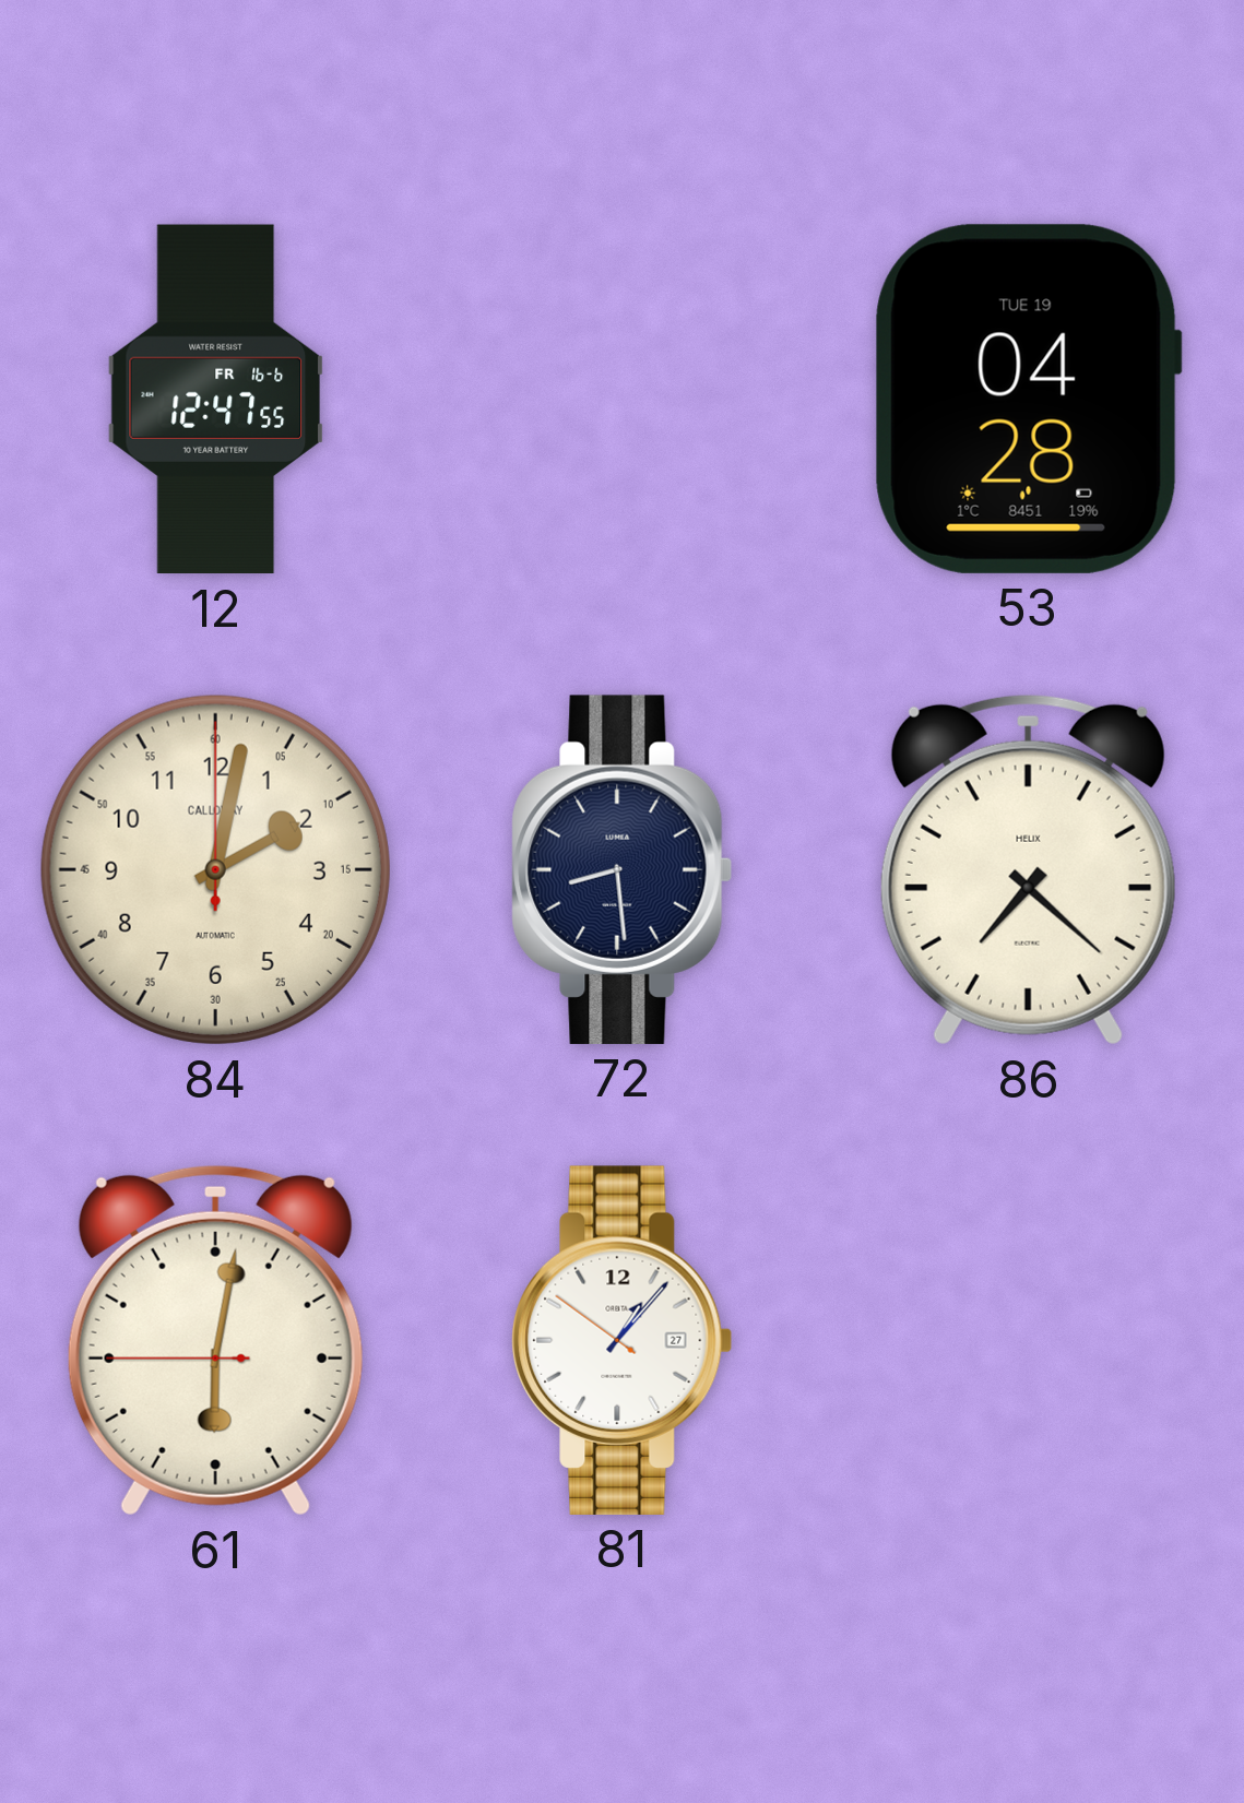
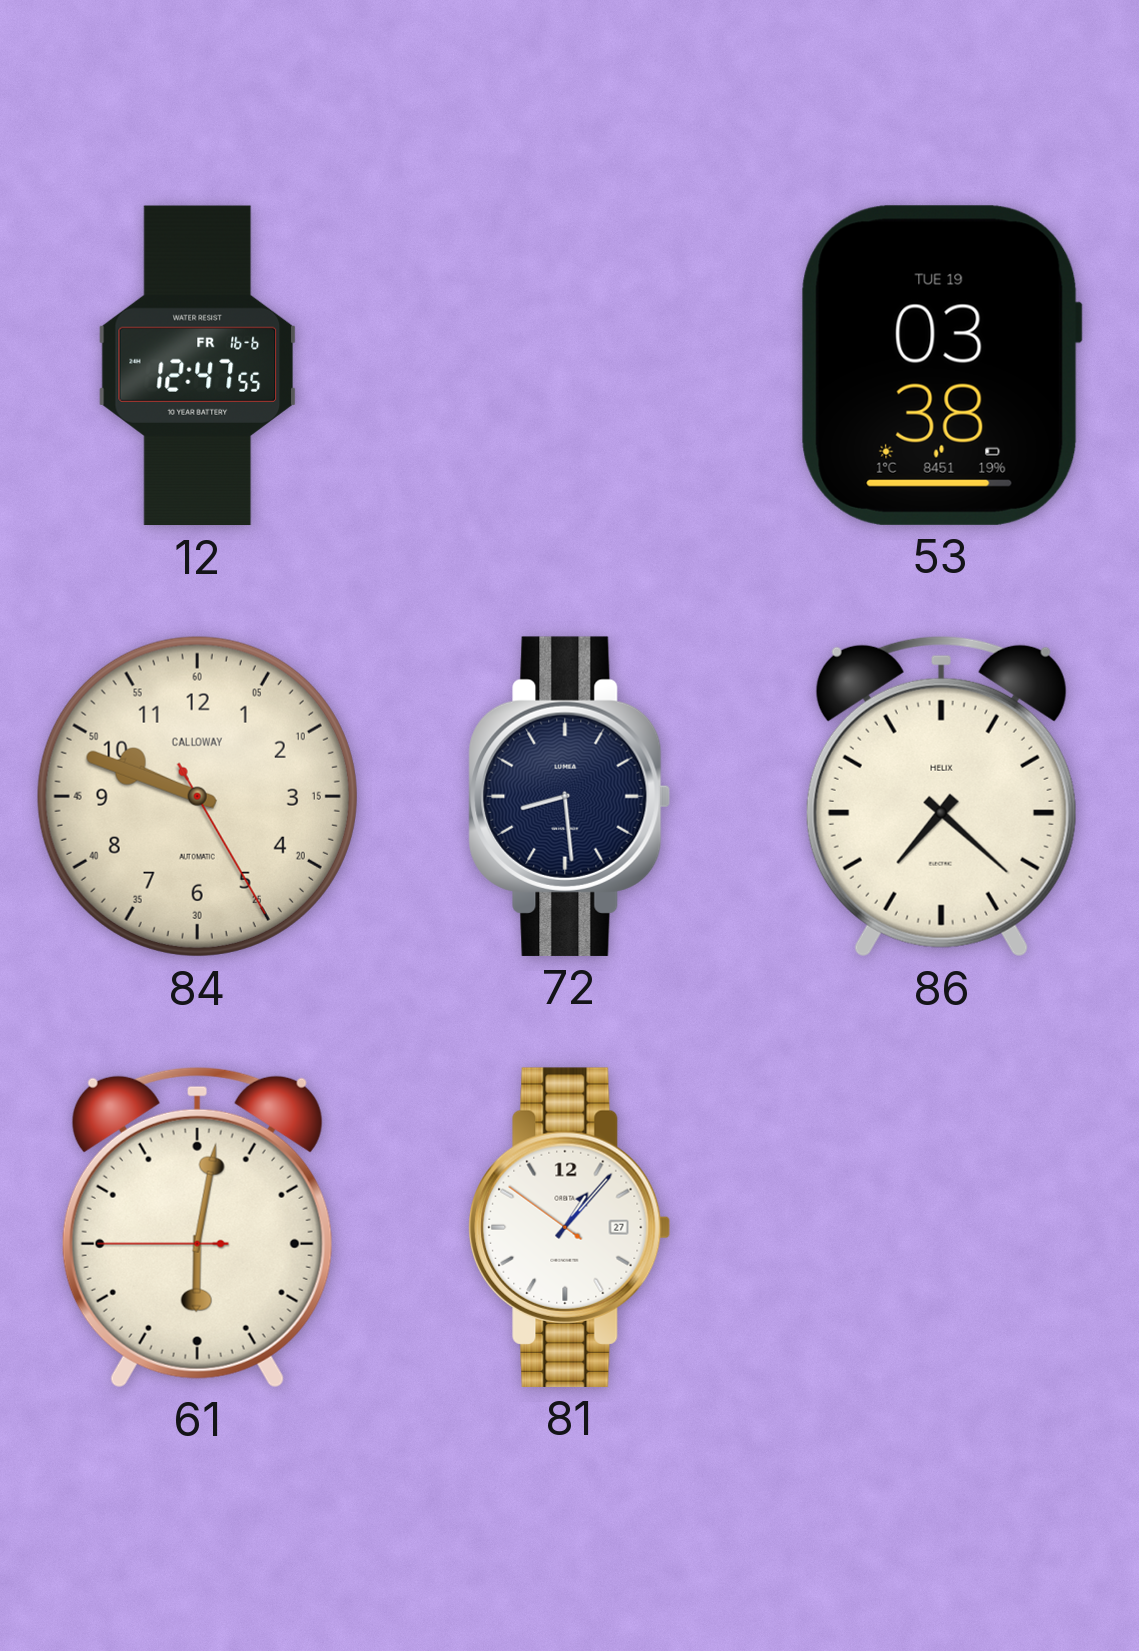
53: 04:28 -> 03:38 (941, 365)
84: 2:02 -> 9:48 (197, 796)
